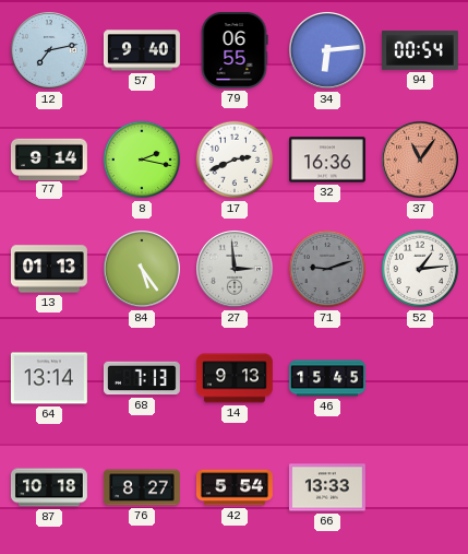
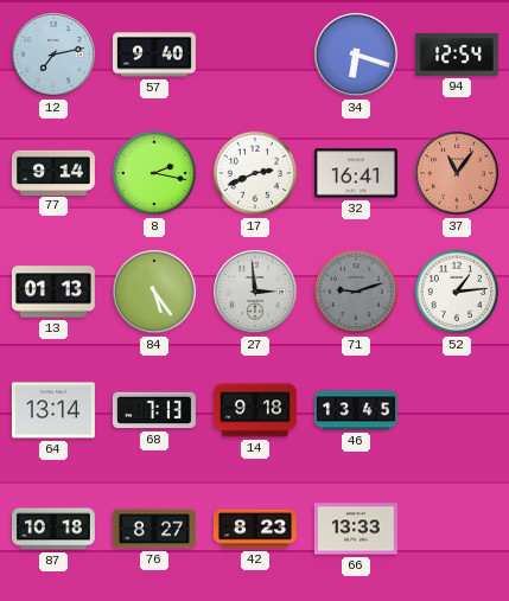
79: 06:55 -> none (235, 50)
34: 6:14 -> 6:18 (357, 56)
94: 00:54 -> 12:54 (457, 55)
32: 16:36 -> 16:41 (356, 173)
14: 9:13 -> 9:18 (255, 410)
46: 15:45 -> 13:45 (356, 410)
42: 5:54 -> 8:23 (255, 529)
